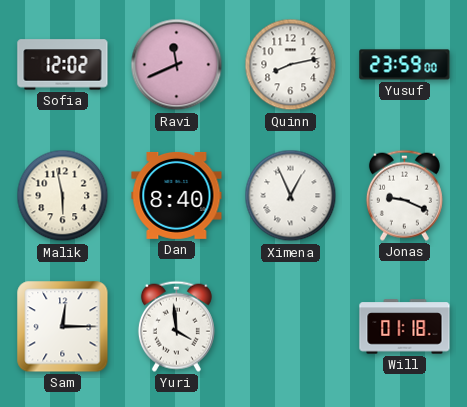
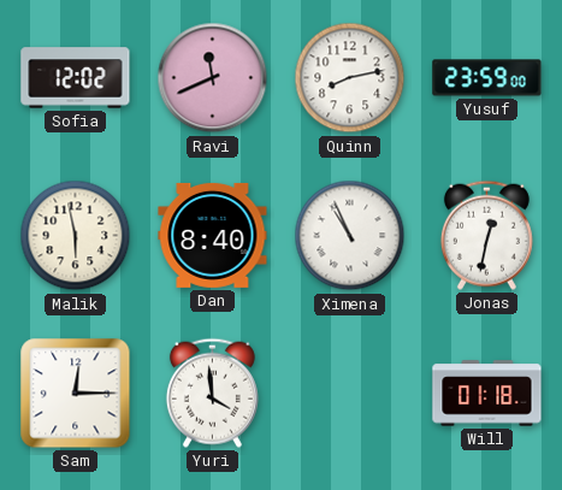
Ximena: 12:56 -> 10:56 (350, 236)
Jonas: 9:19 -> 12:32 (486, 235)
